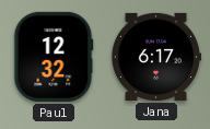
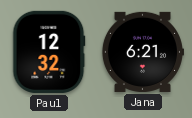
Jana: 6:17 -> 6:21 (142, 52)
